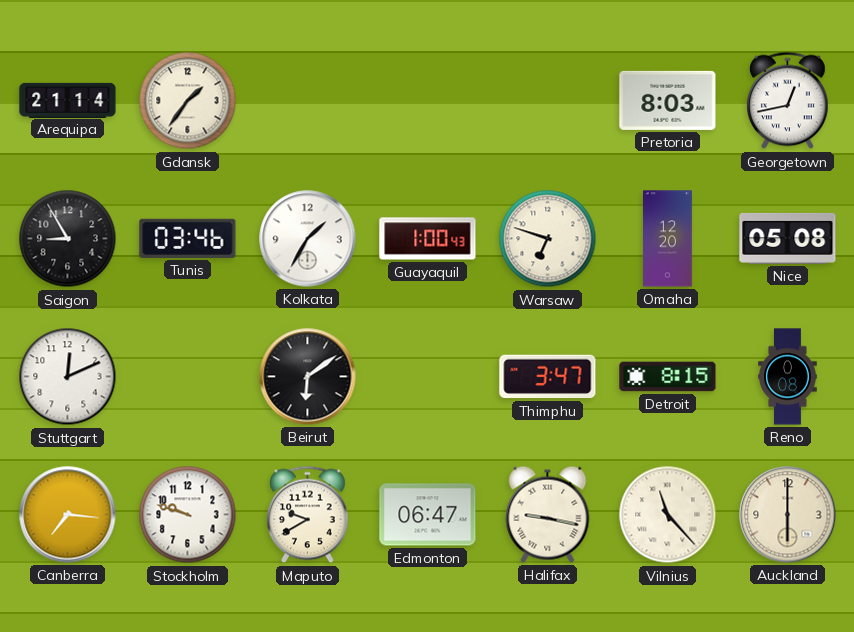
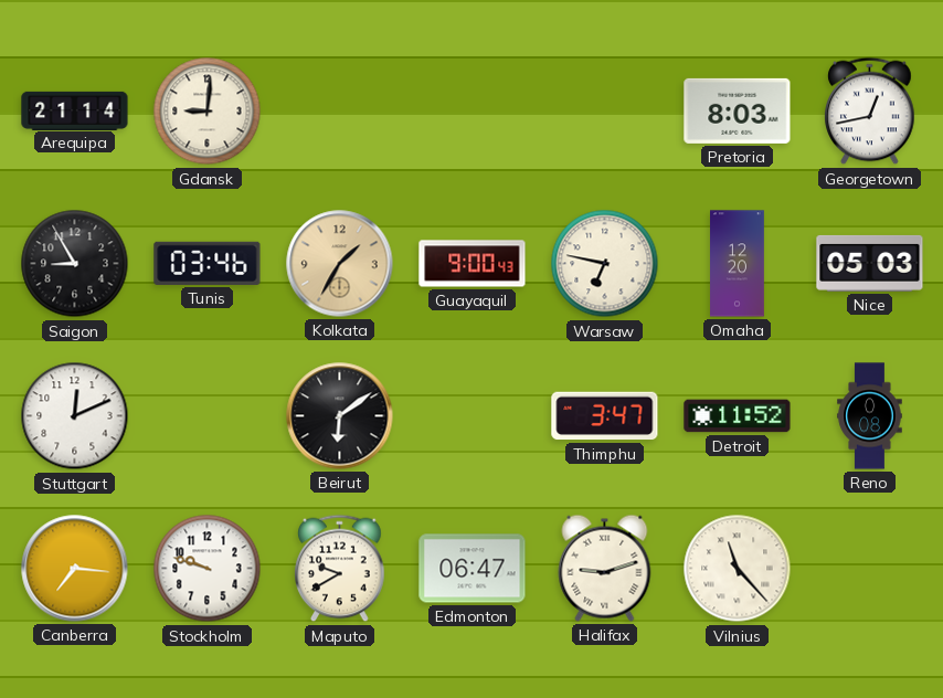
Gdansk: 1:36 -> 9:01 (208, 112)
Kolkata dial: white -> champagne (340, 264)
Guayaquil: 1:00 -> 9:00 (473, 264)
Warsaw: 6:48 -> 6:47 (605, 264)
Nice: 05:08 -> 05:03 (870, 263)
Detroit: 8:15 -> 11:52 (738, 416)
Halifax: 9:17 -> 9:12 (605, 568)
Auckland: 6:00 -> none (788, 515)
